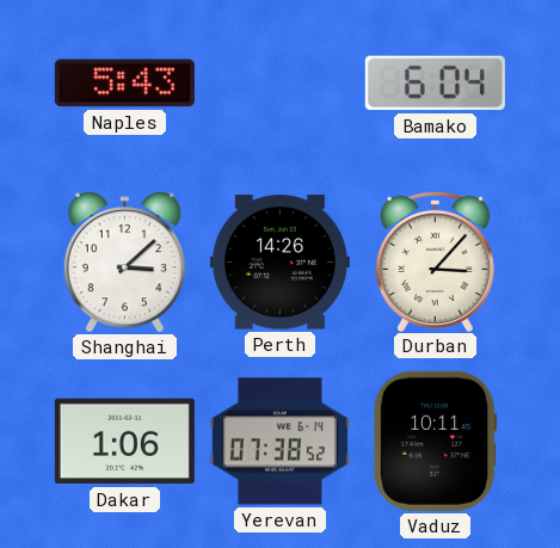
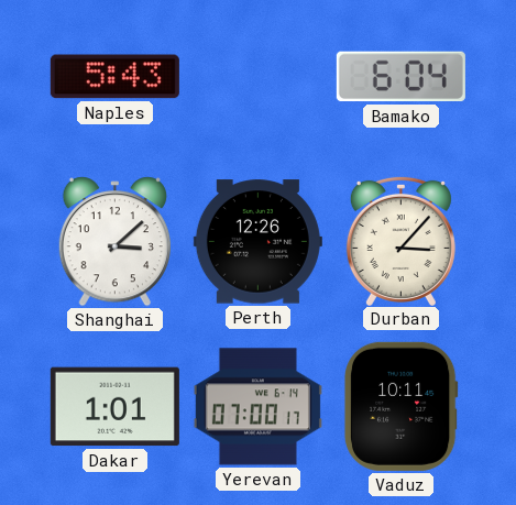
Perth: 14:26 -> 12:26 (257, 242)
Dakar: 1:06 -> 1:01 (114, 407)
Yerevan: 07:38 -> 07:00 (257, 407)
